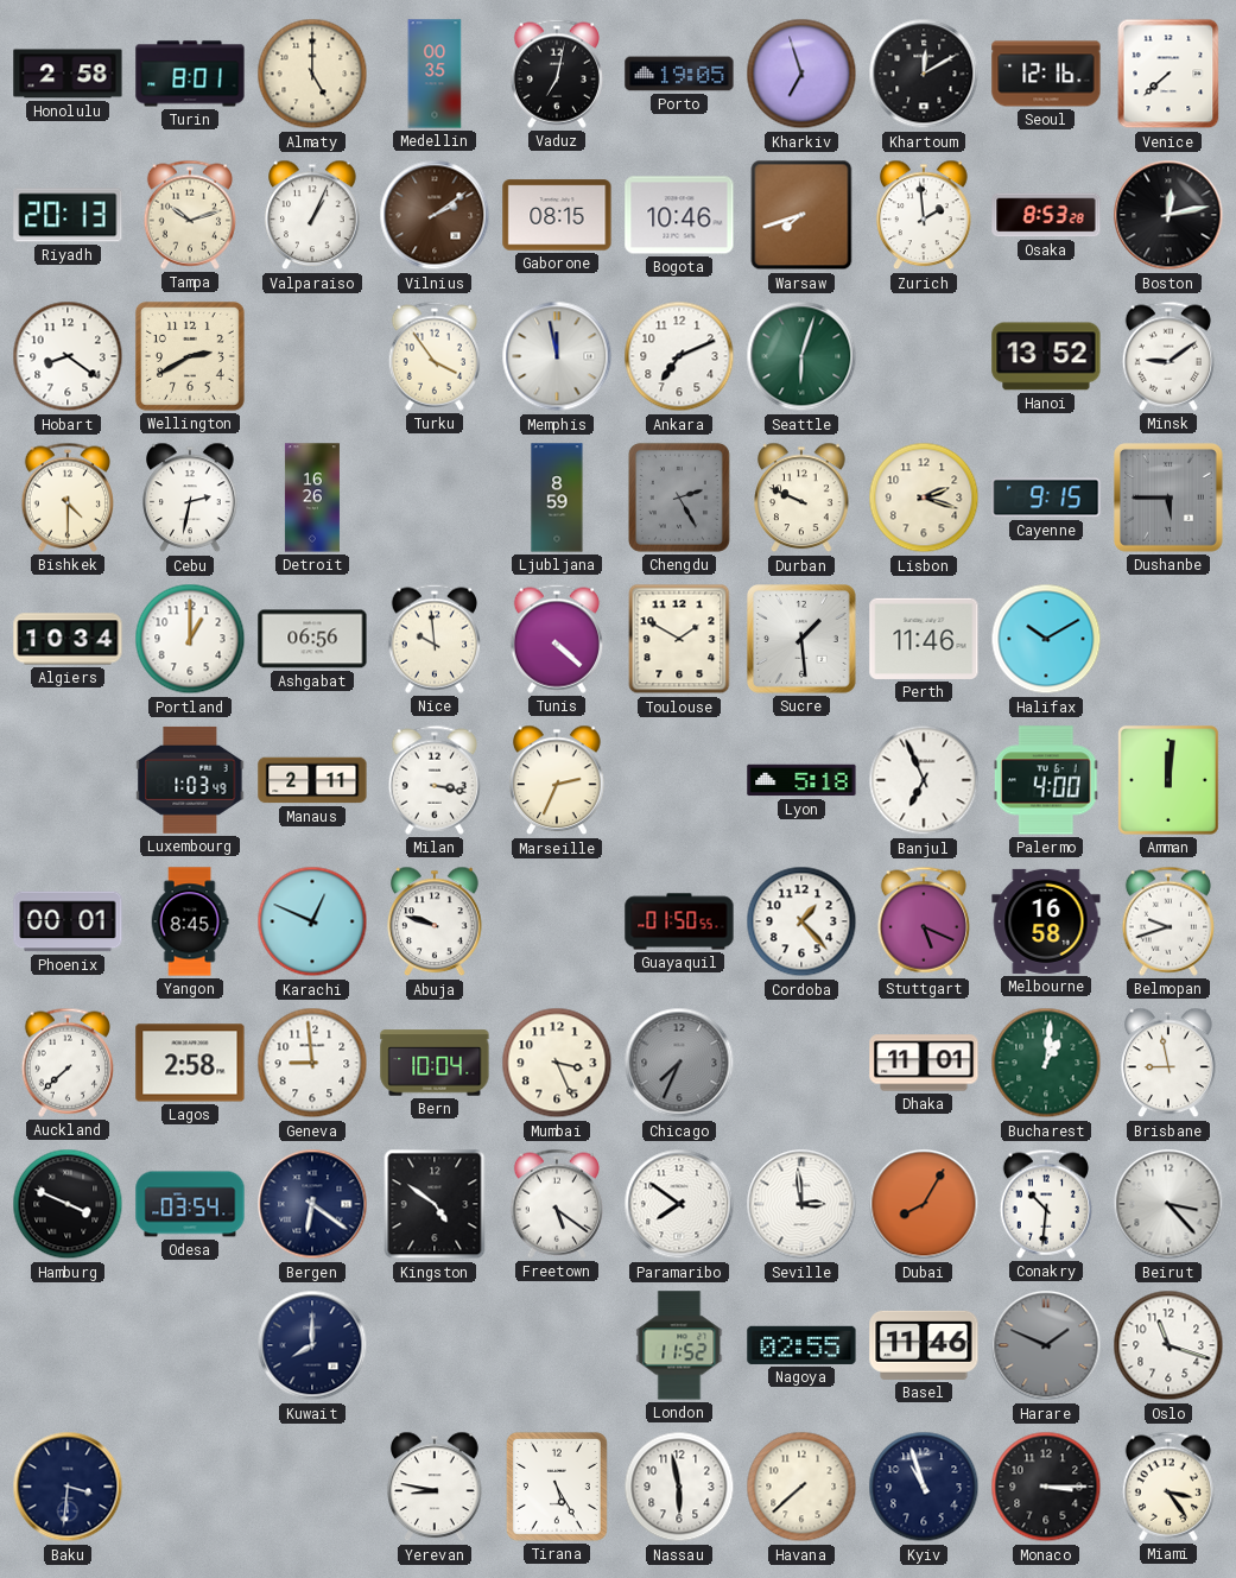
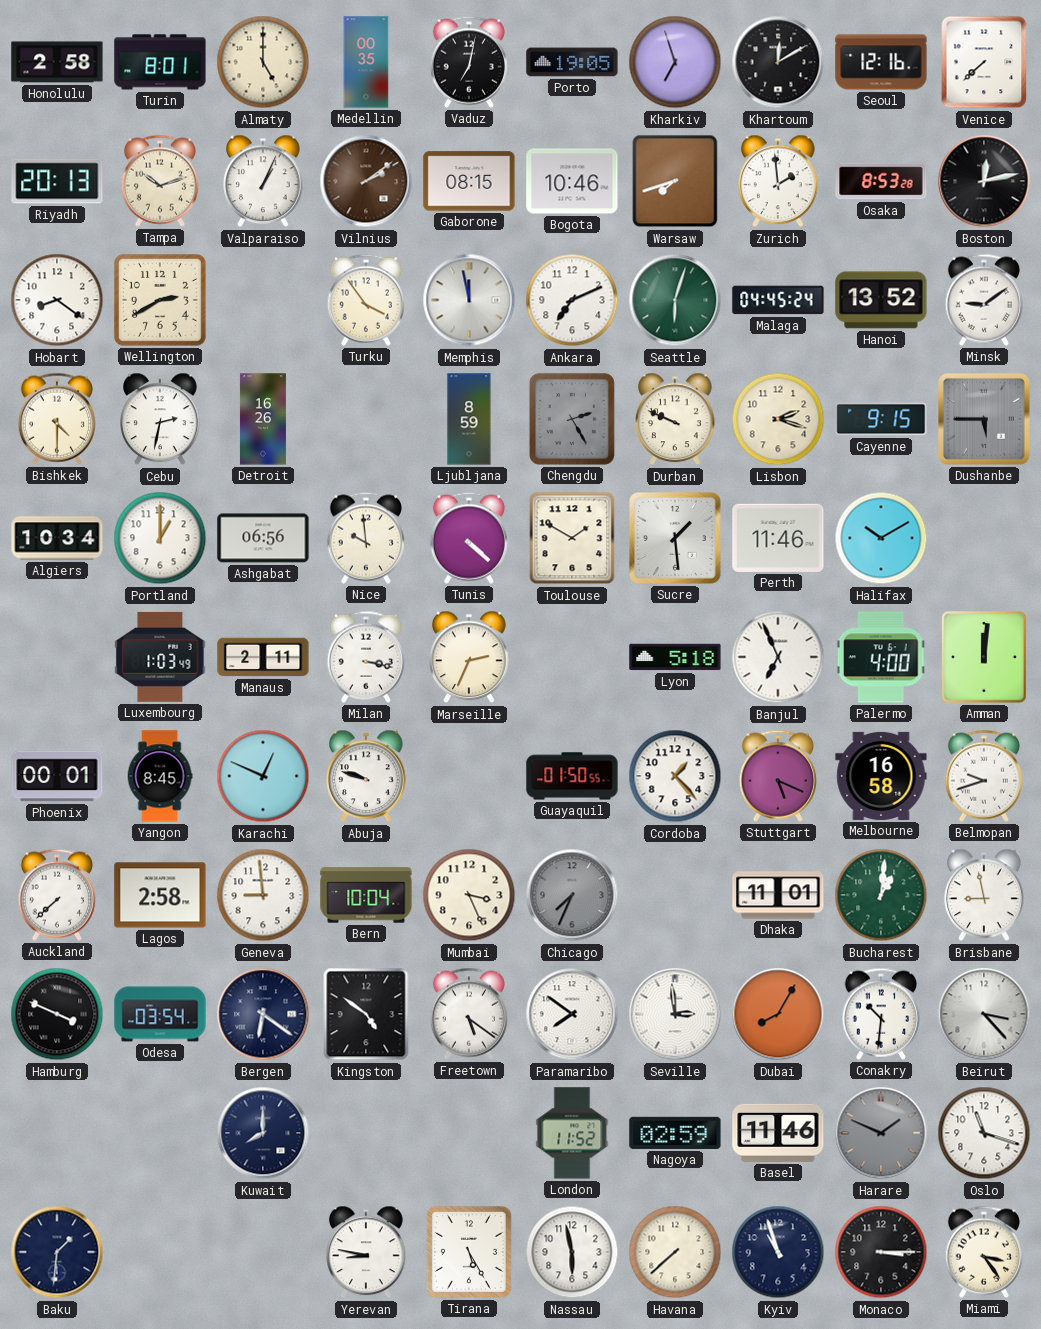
Malaga: none -> 04:45 (778, 300)
Nagoya: 02:55 -> 02:59 (675, 1133)
Baku: 3:31 -> 1:31 (57, 1252)
